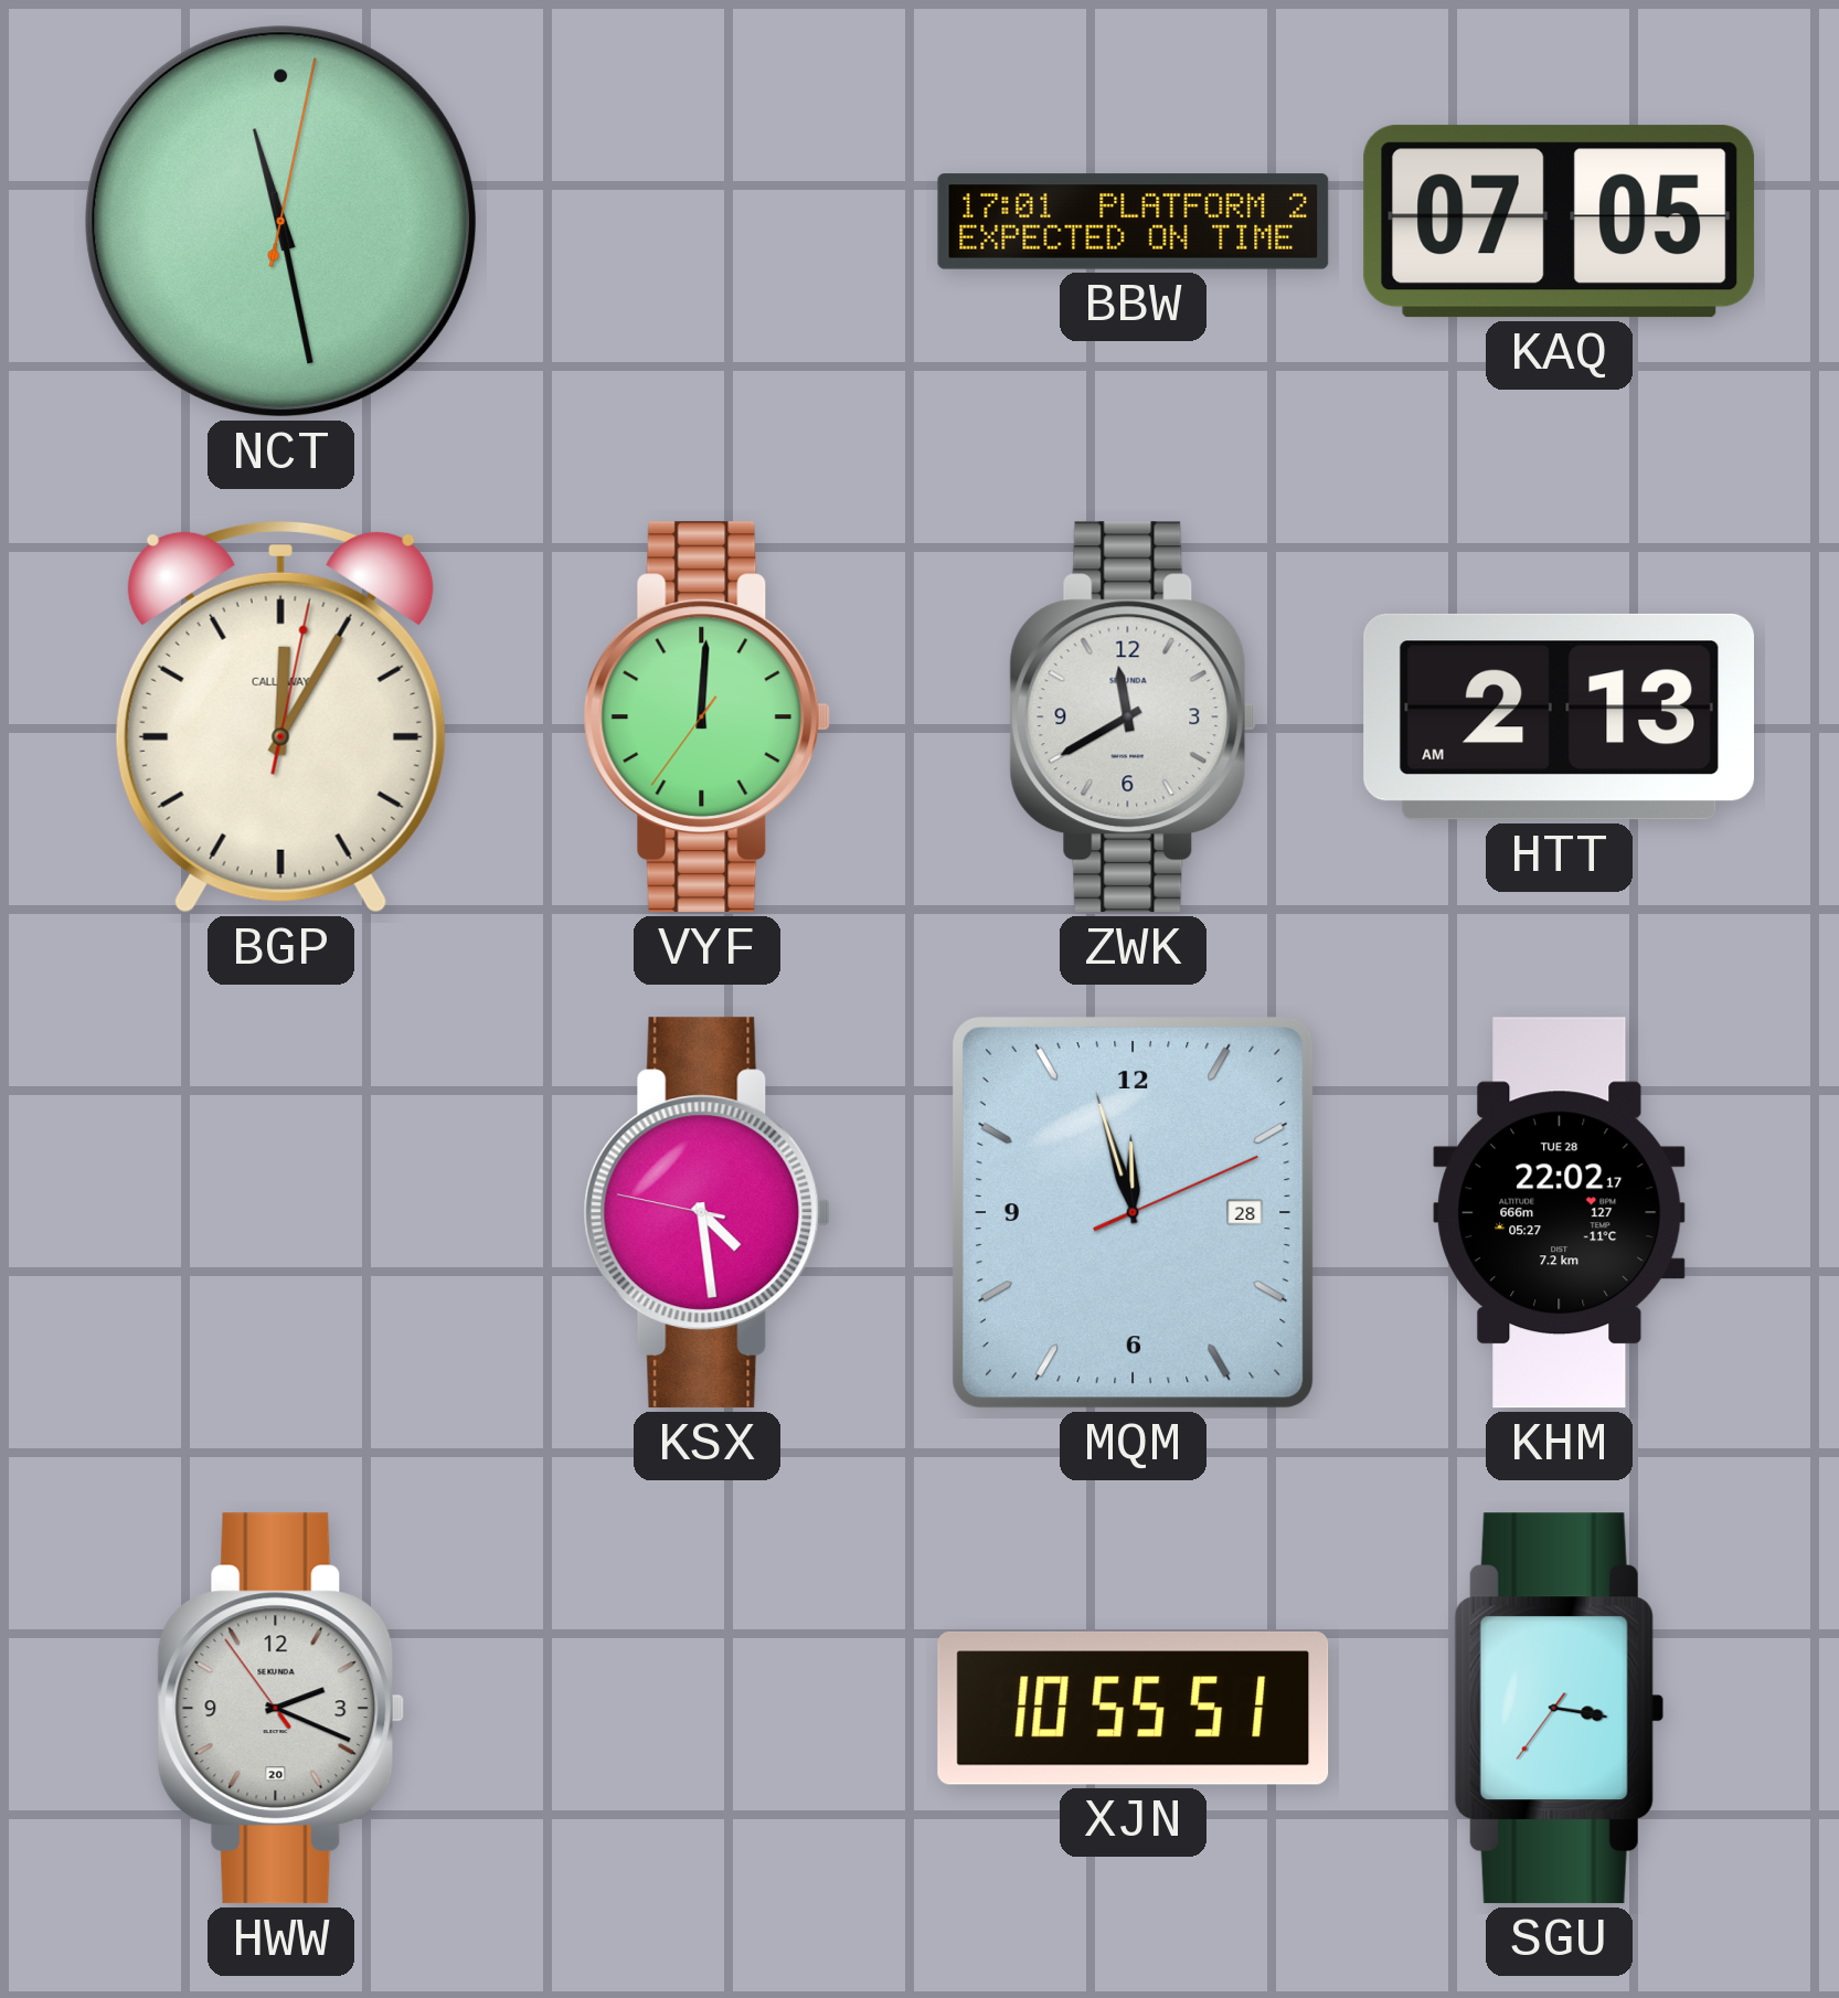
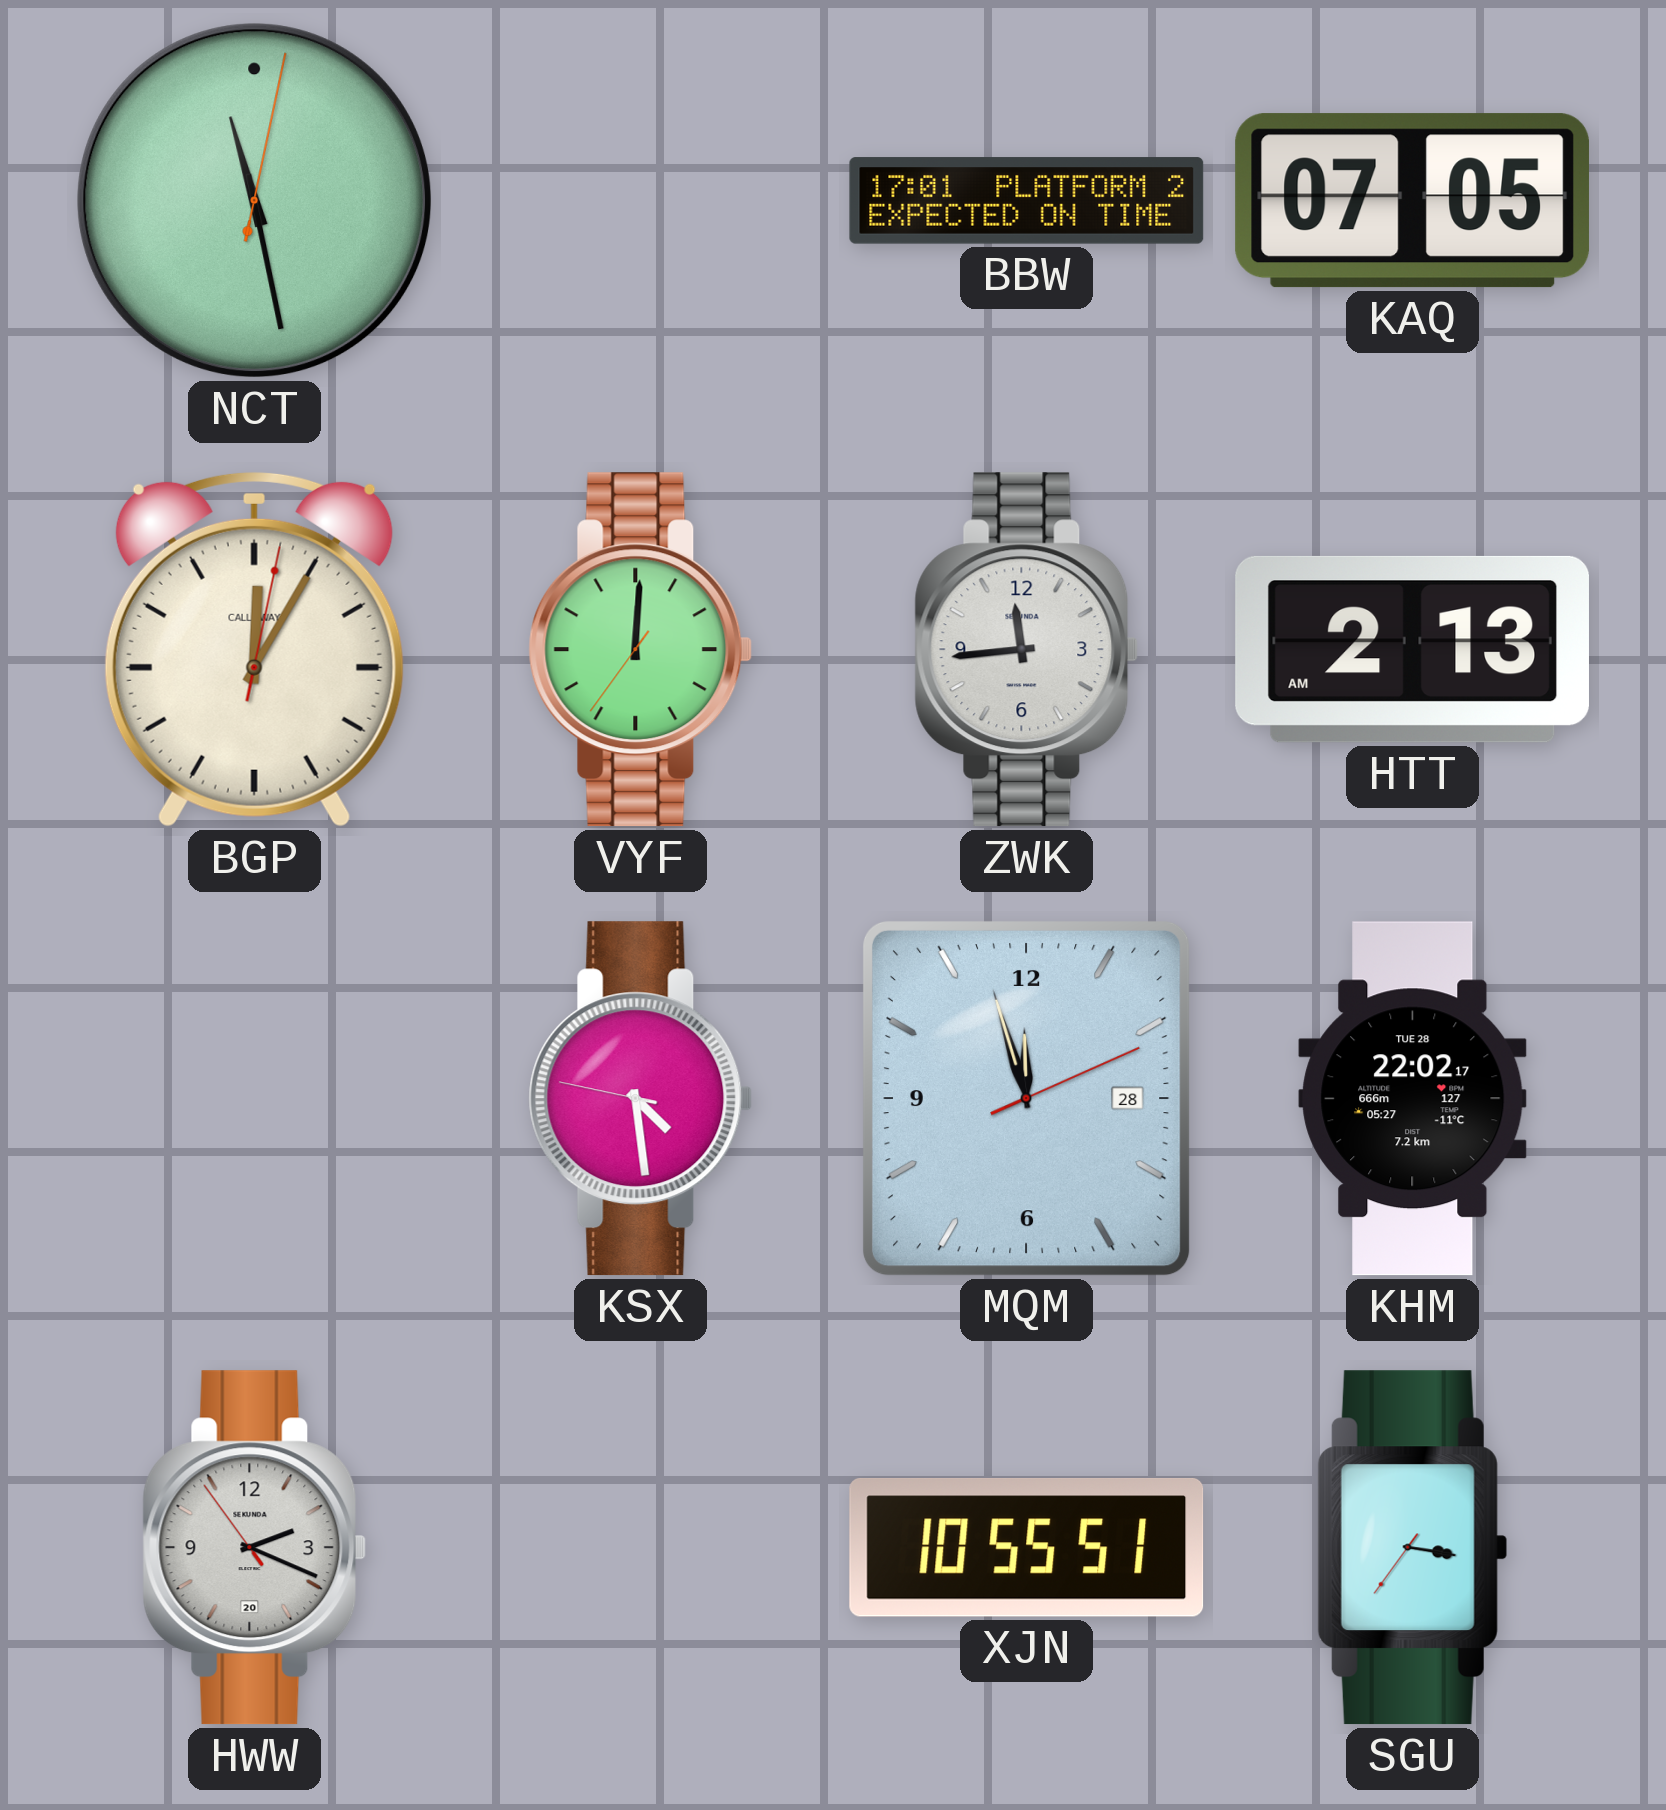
ZWK: 11:40 -> 11:44 (1027, 650)
